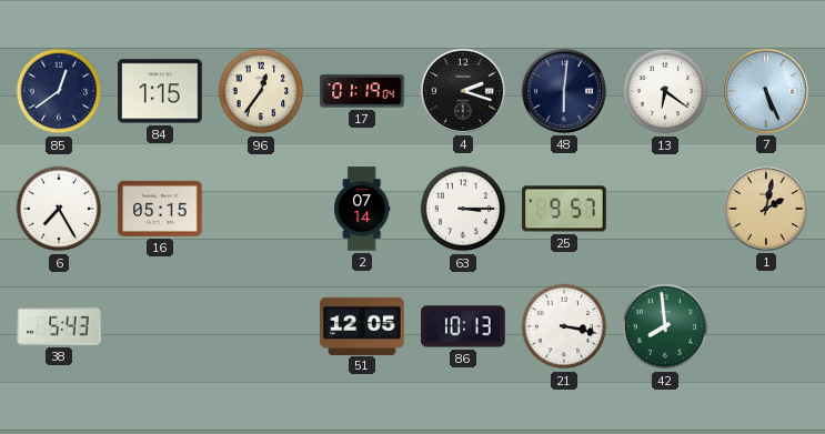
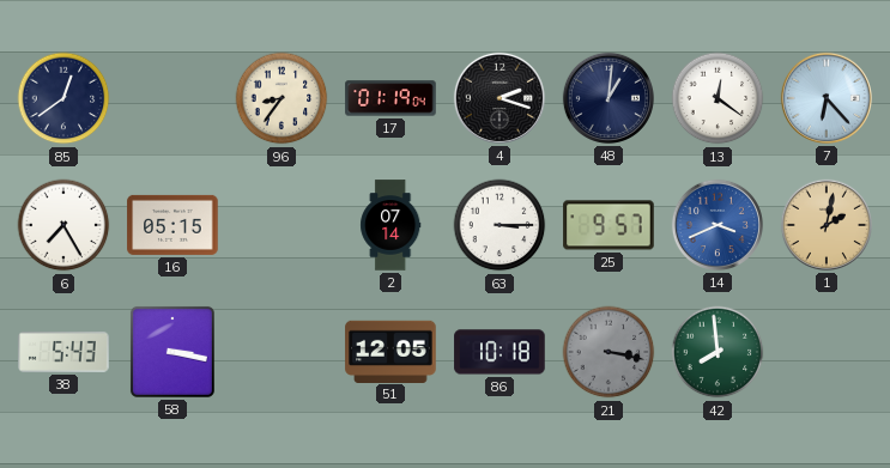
84: 1:15 -> none (160, 91)
96: 12:36 -> 8:36 (281, 98)
48: 6:01 -> 1:01 (609, 98)
13: 6:21 -> 12:21 (718, 98)
7: 5:26 -> 6:23 (827, 98)
14: none -> 3:41 (718, 225)
58: none -> 3:17 (172, 352)
86: 10:13 -> 10:18 (500, 352)
21 dial: white -> grey (609, 352)
